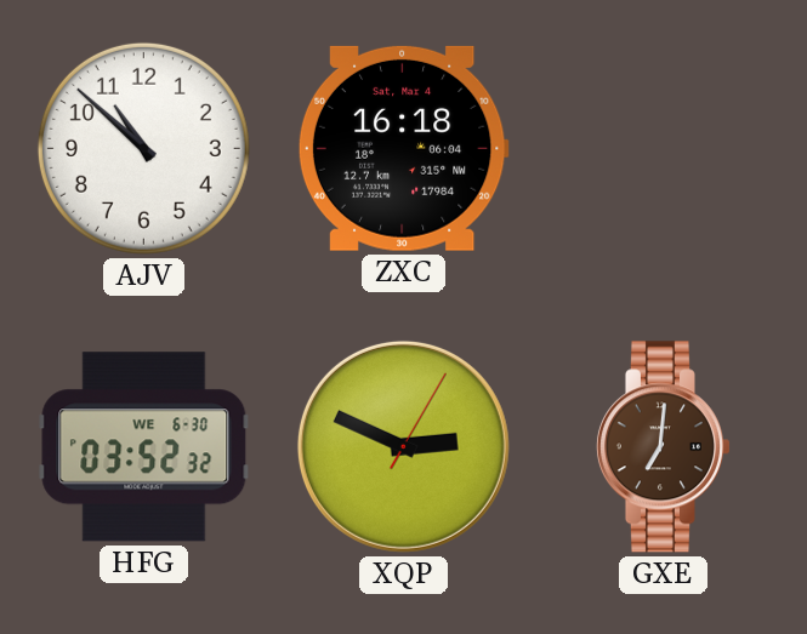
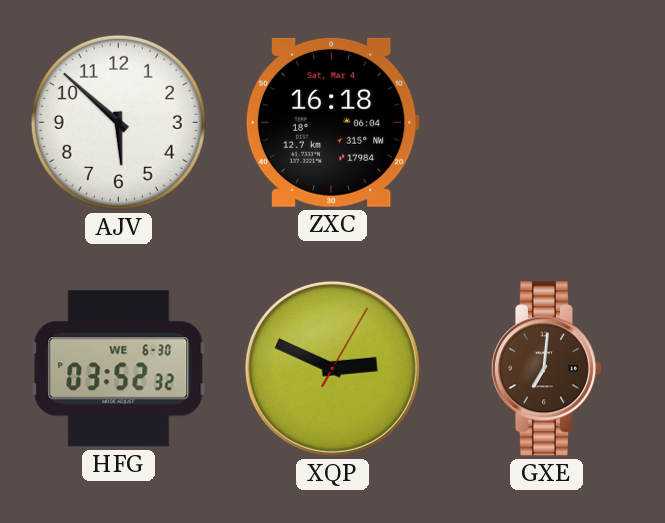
AJV: 10:52 -> 5:52 (118, 122)
